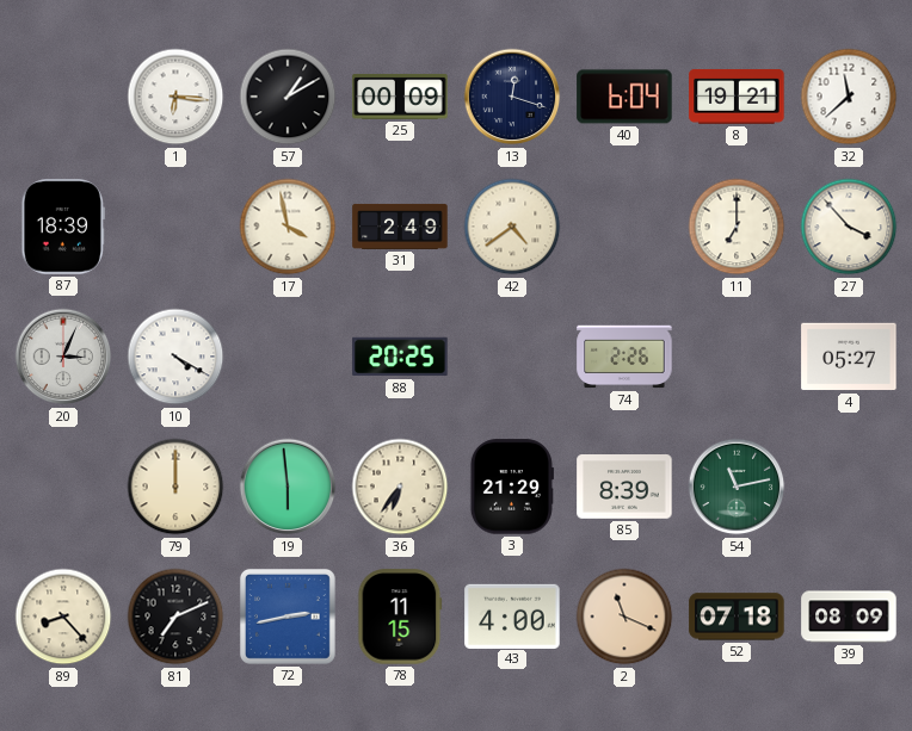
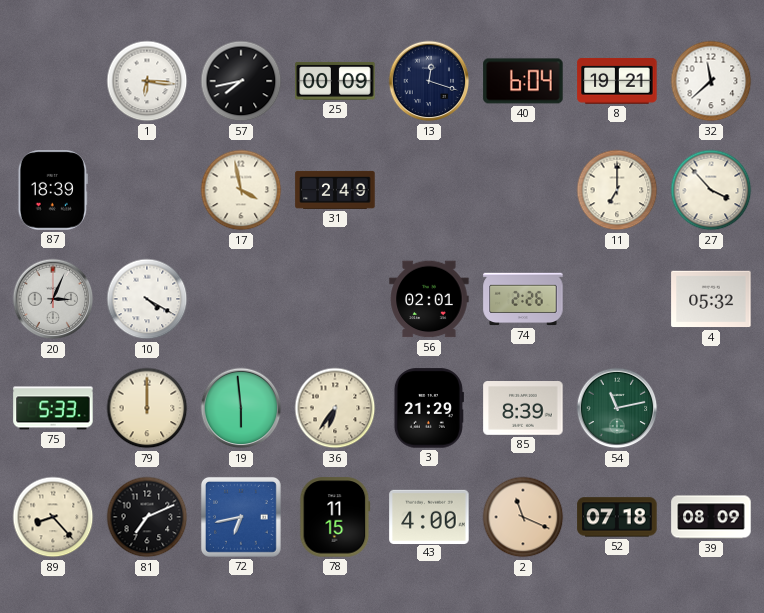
57: 1:10 -> 7:43 (241, 81)
42: 4:39 -> none (512, 227)
88: 20:25 -> none (400, 357)
56: none -> 02:01 (429, 299)
4: 05:27 -> 05:32 (711, 299)
75: none -> 5:33 (53, 408)
72: 2:43 -> 6:43 (241, 517)
